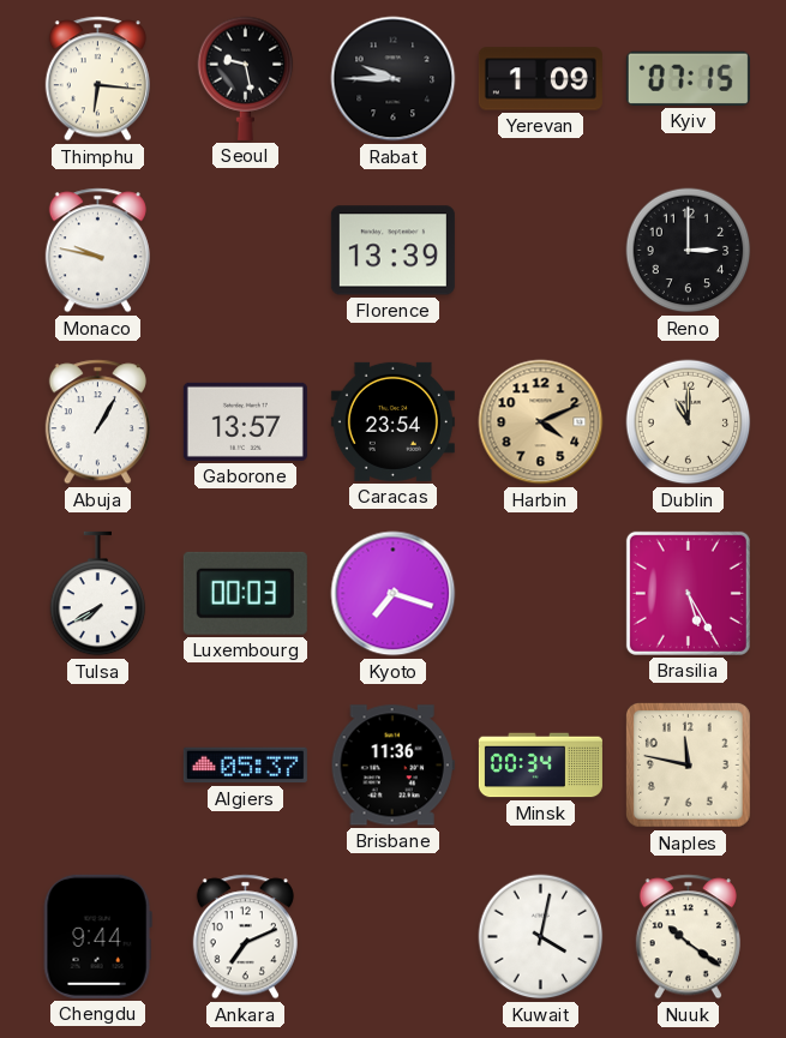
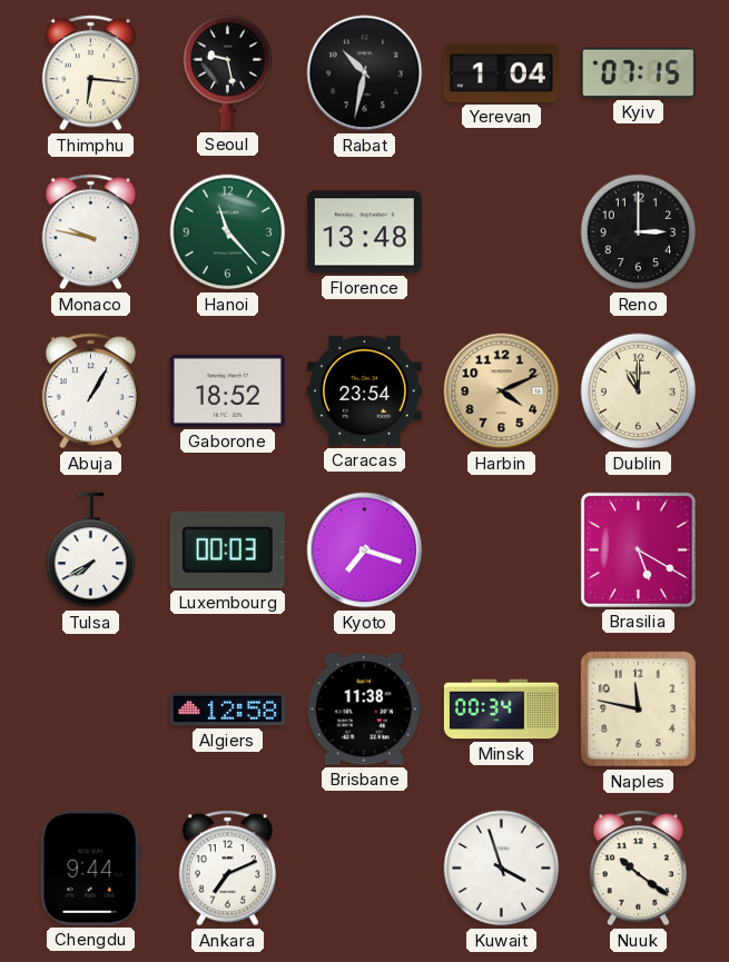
Rabat: 9:45 -> 10:32 (365, 73)
Yerevan: 1:09 -> 1:04 (501, 73)
Hanoi: none -> 11:23 (228, 232)
Florence: 13:39 -> 13:48 (364, 232)
Gaborone: 13:57 -> 18:52 (227, 390)
Brasilia: 5:25 -> 5:20 (638, 549)
Algiers: 05:37 -> 12:58 (227, 710)
Brisbane: 11:36 -> 11:38 (364, 710)
Kuwait: 4:02 -> 3:57 (502, 869)
